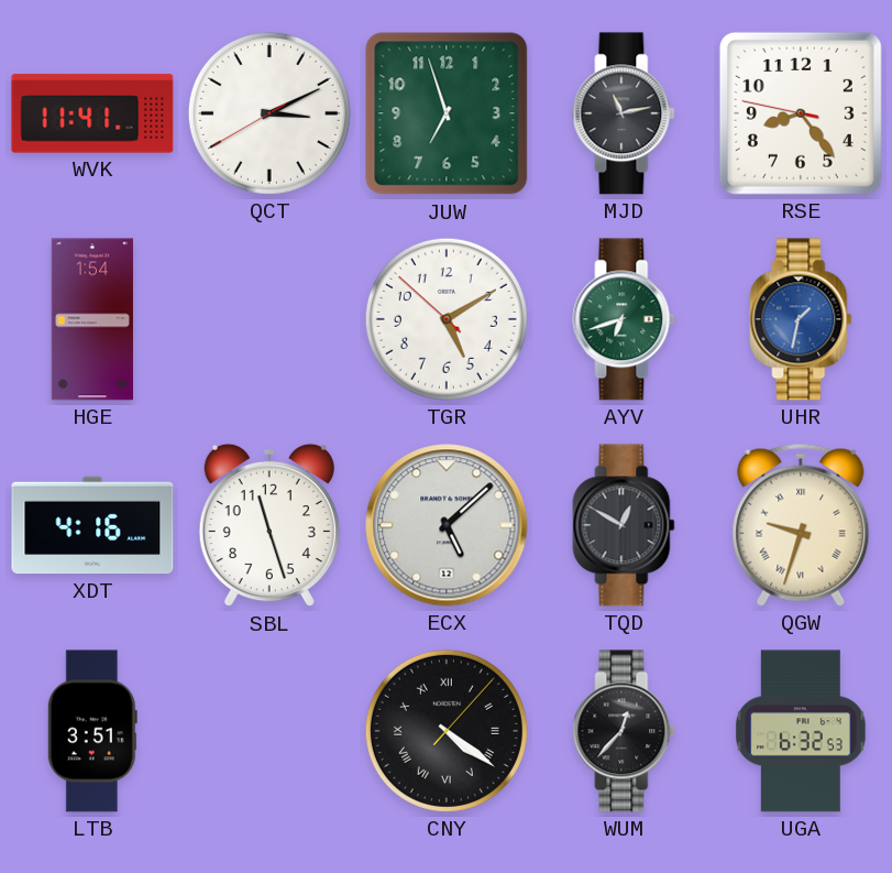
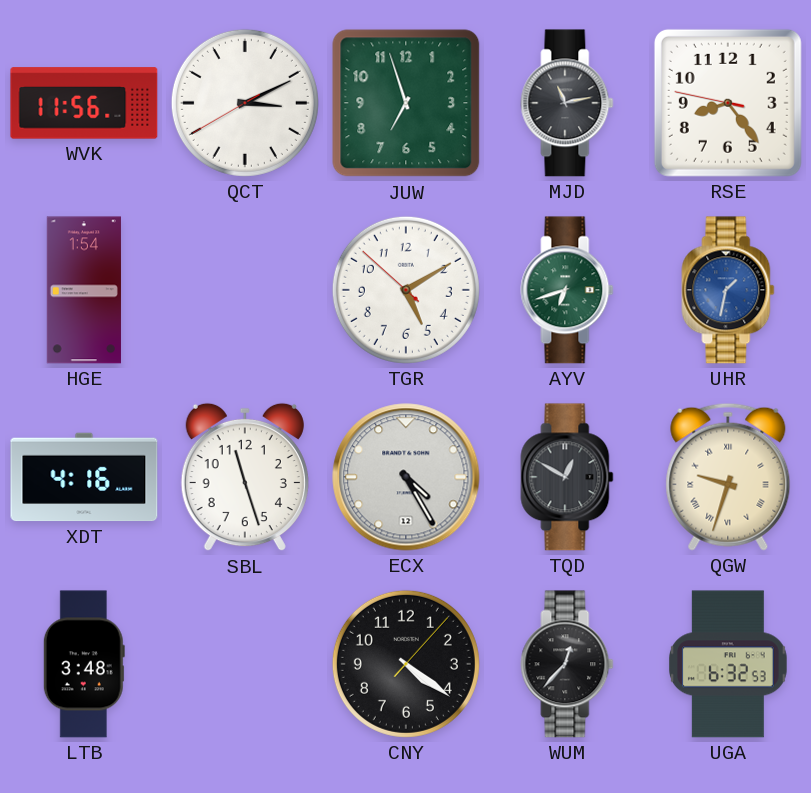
WVK: 11:41 -> 11:56 (84, 103)
ECX: 5:08 -> 4:25 (406, 477)
LTB: 3:51 -> 3:48 (84, 664)
CNY numerals: Roman -> Arabic (406, 664)
